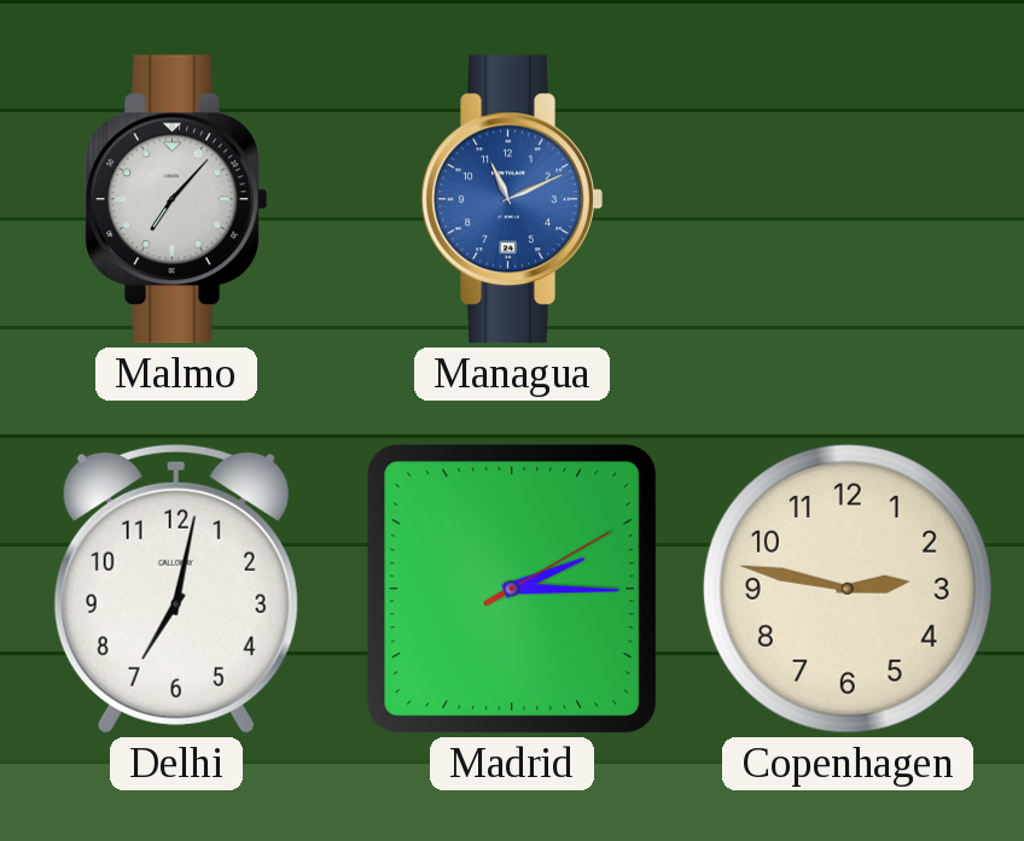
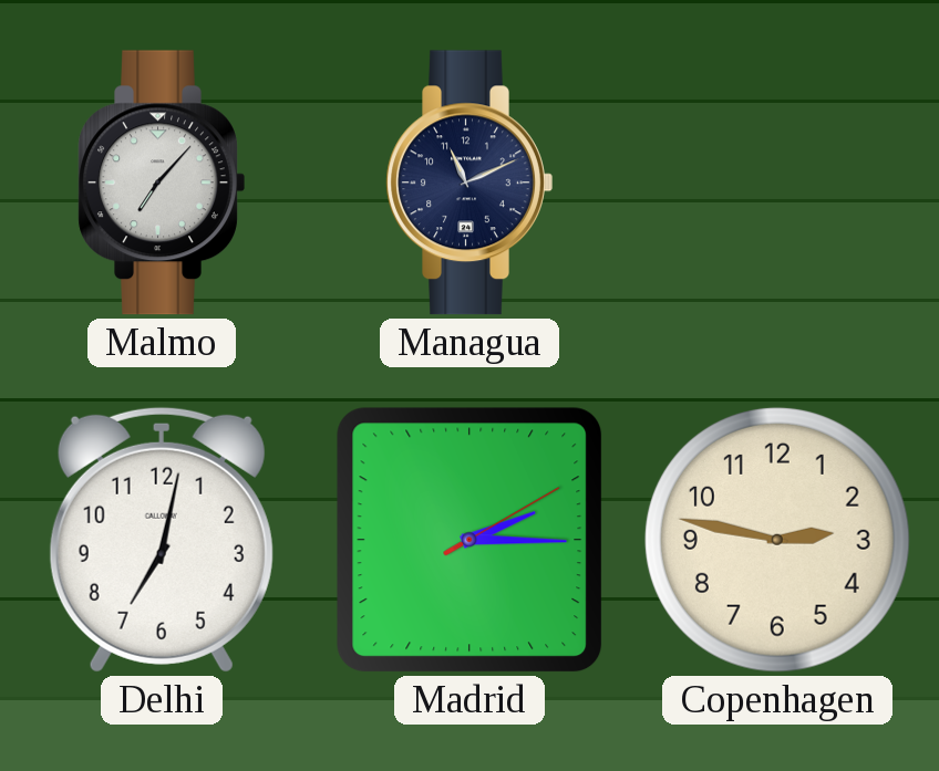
Managua dial: blue -> navy (469, 183)
